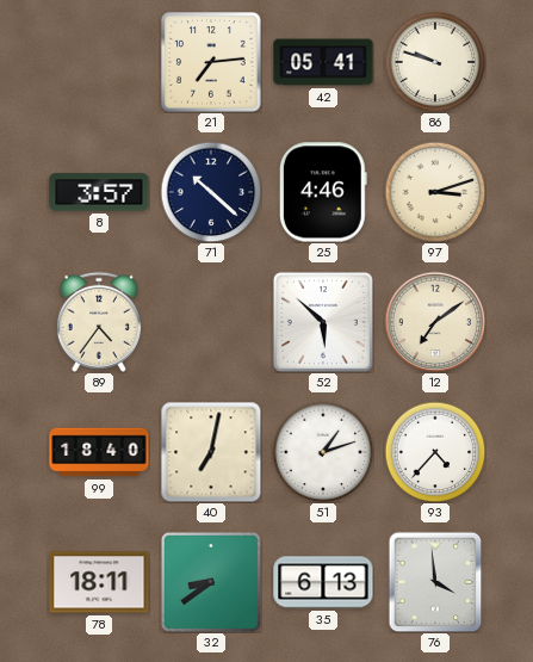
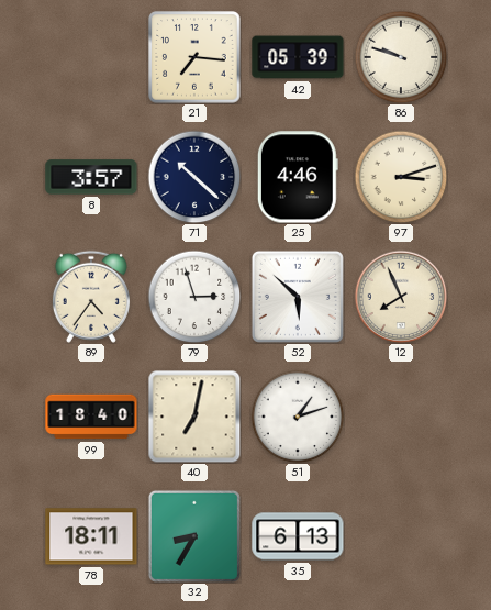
21: 7:14 -> 7:16 (194, 57)
42: 05:41 -> 05:39 (298, 57)
79: none -> 2:57 (194, 297)
12: 7:09 -> 7:56 (401, 297)
93: 4:37 -> none (435, 452)
32: 8:39 -> 8:35 (194, 536)
76: 3:59 -> none (435, 582)
